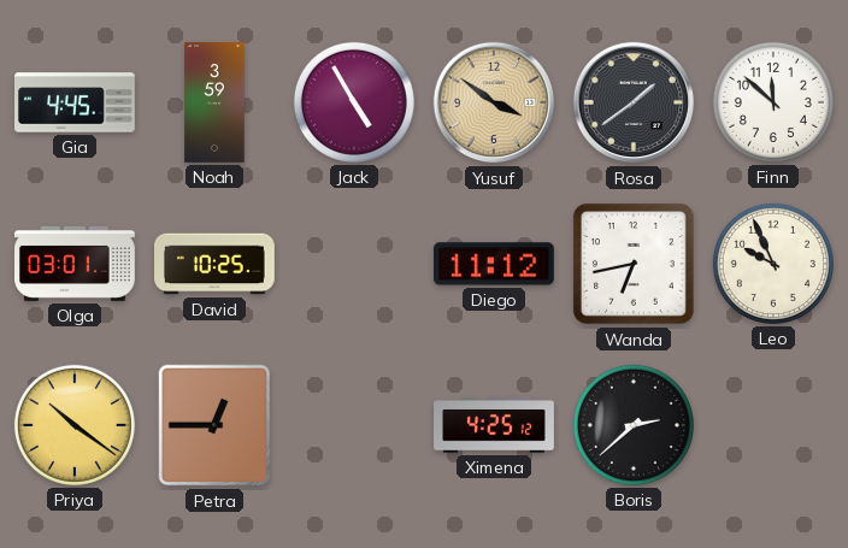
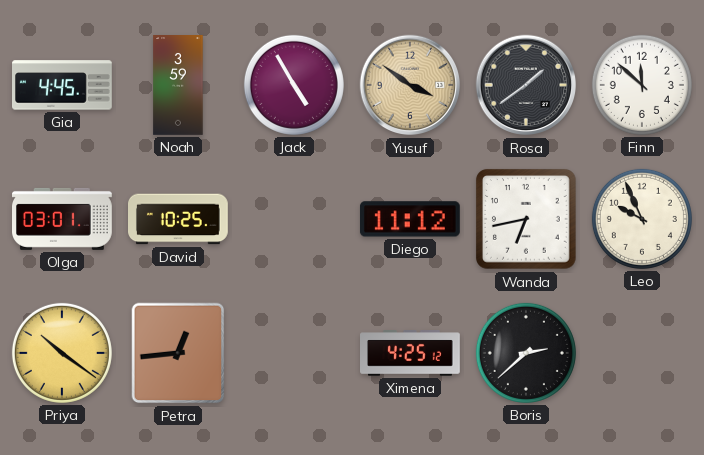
Petra: 12:45 -> 12:44 (178, 353)
